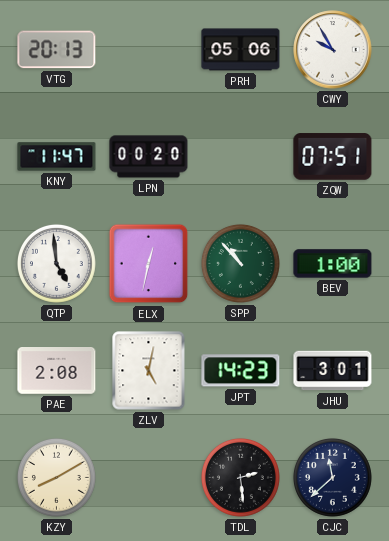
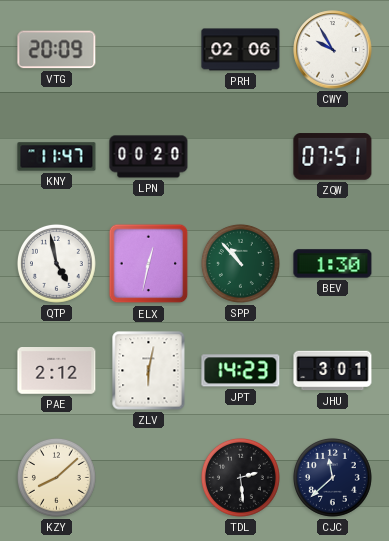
VTG: 20:13 -> 20:09 (57, 50)
PRH: 05:06 -> 02:06 (241, 50)
QTP: 4:59 -> 4:58 (56, 263)
BEV: 1:00 -> 1:30 (333, 264)
PAE: 2:08 -> 2:12 (57, 371)
ZLV: 5:02 -> 6:02 (149, 371)
KZY: 8:10 -> 8:08 (56, 477)
